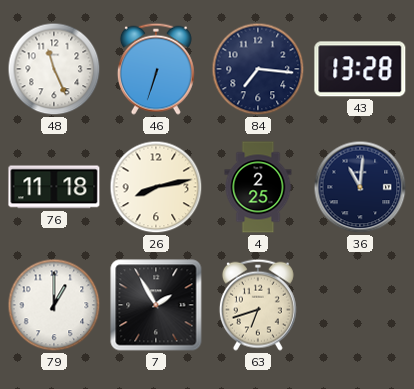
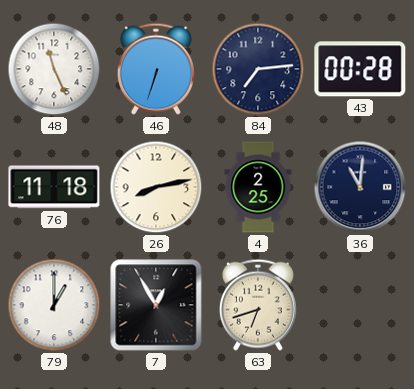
84: 7:16 -> 7:14 (258, 69)
43: 13:28 -> 00:28 (360, 69)
7: 1:55 -> 12:55 (156, 305)
